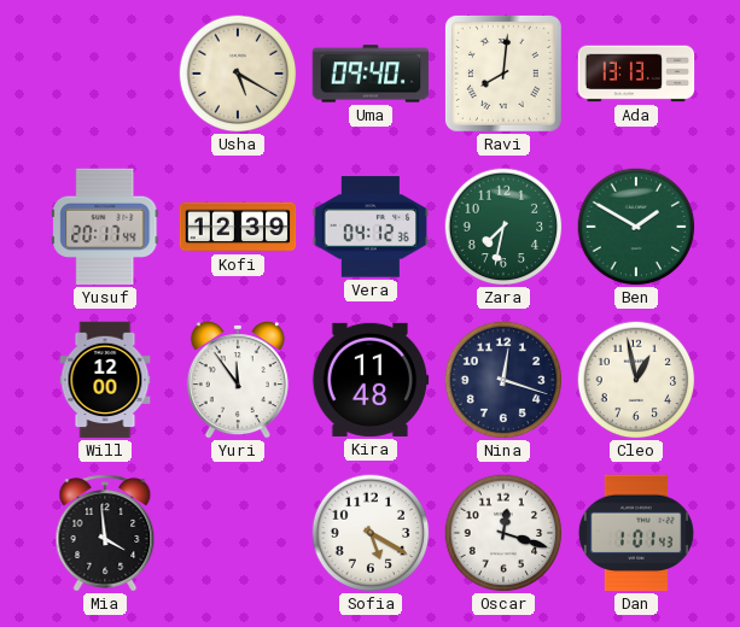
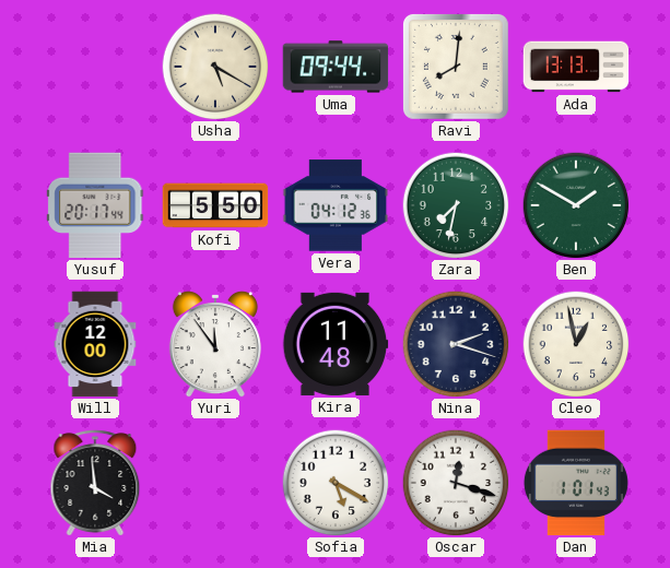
Uma: 09:40 -> 09:44 (336, 67)
Kofi: 12:39 -> 5:50 (215, 205)
Nina: 12:18 -> 2:18 (456, 344)
